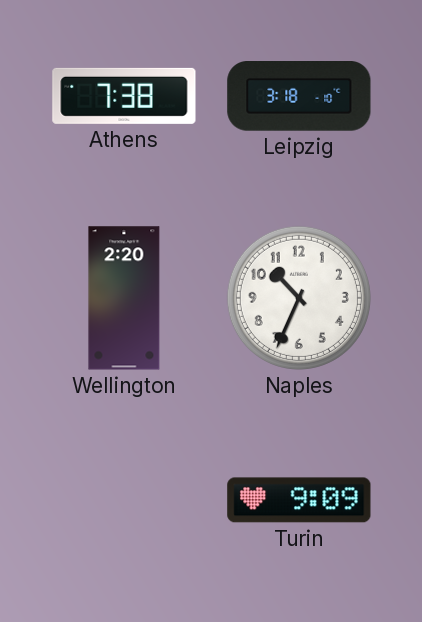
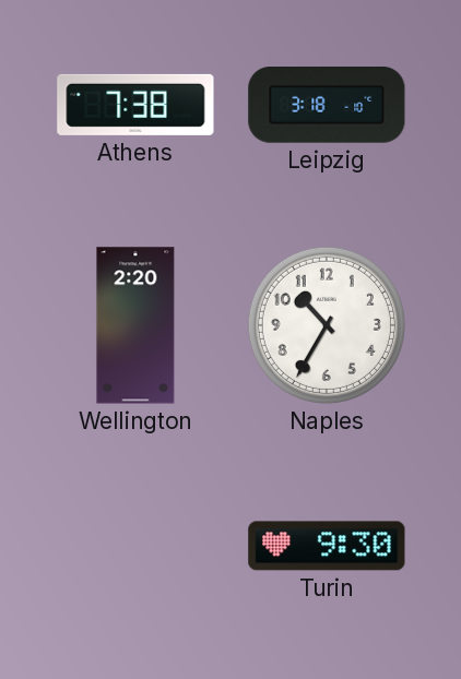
Naples: 10:34 -> 10:35 (327, 325)
Turin: 9:09 -> 9:30 (327, 546)
